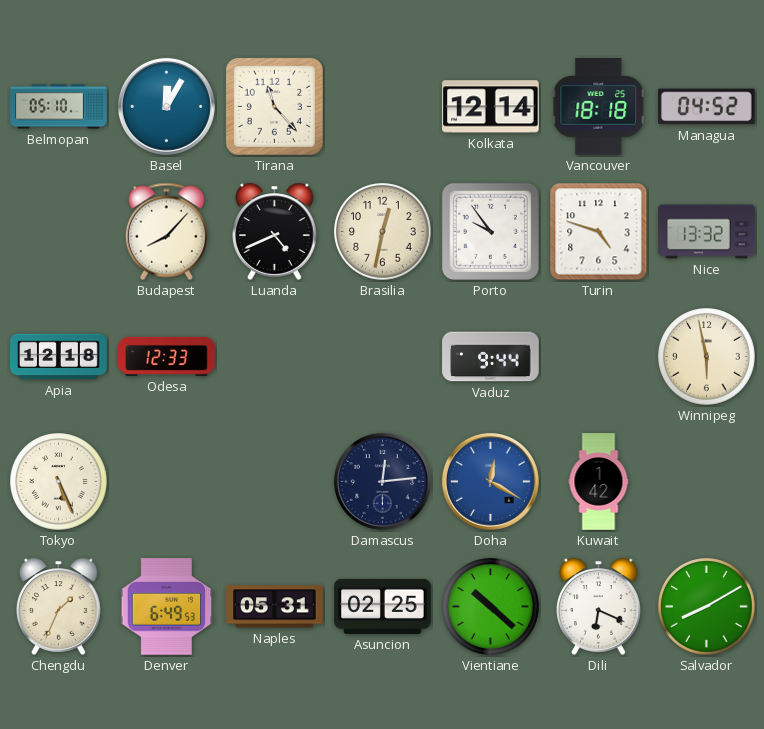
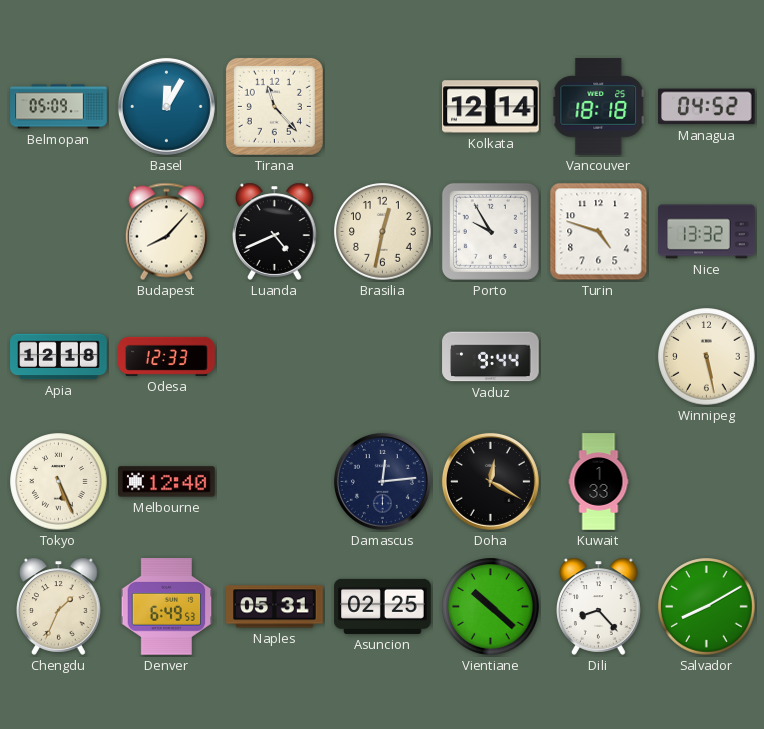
Belmopan: 05:10 -> 05:09 (59, 107)
Porto: 9:54 -> 9:55 (490, 231)
Winnipeg: 5:58 -> 5:28 (707, 357)
Melbourne: none -> 12:40 (167, 482)
Doha dial: blue -> black (490, 481)
Kuwait: 1:42 -> 1:33 (599, 482)
Dili: 6:19 -> 8:23 (599, 606)
